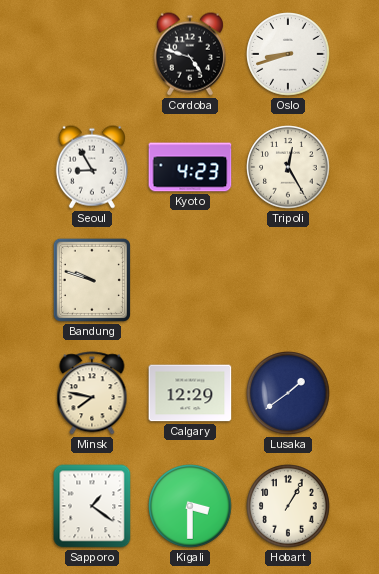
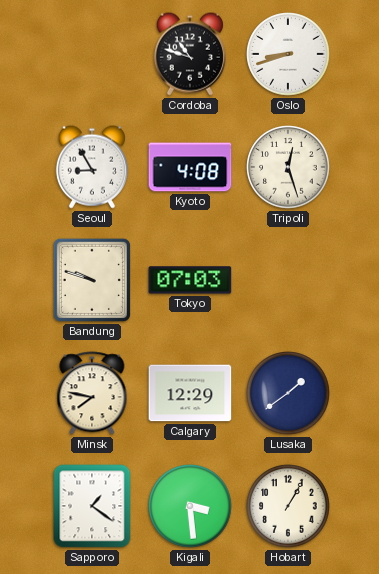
Cordoba: 4:48 -> 10:48 (190, 54)
Kyoto: 4:23 -> 4:08 (190, 167)
Tripoli: 12:25 -> 12:27 (288, 167)
Tokyo: none -> 07:03 (190, 280)
Kigali: 3:30 -> 3:29 (190, 506)
